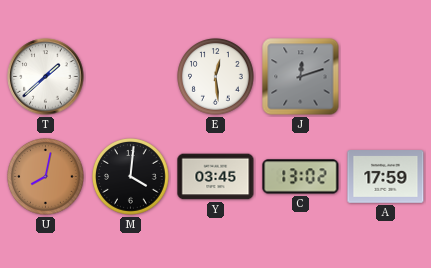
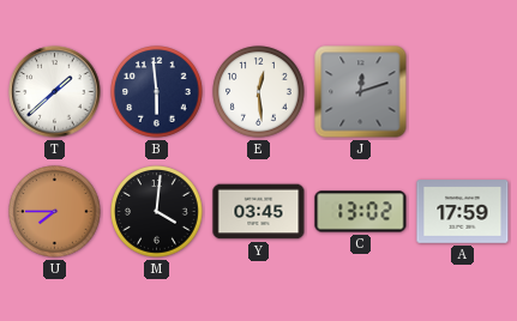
B: none -> 5:59 (157, 92)
U: 8:02 -> 7:45 (55, 212)
